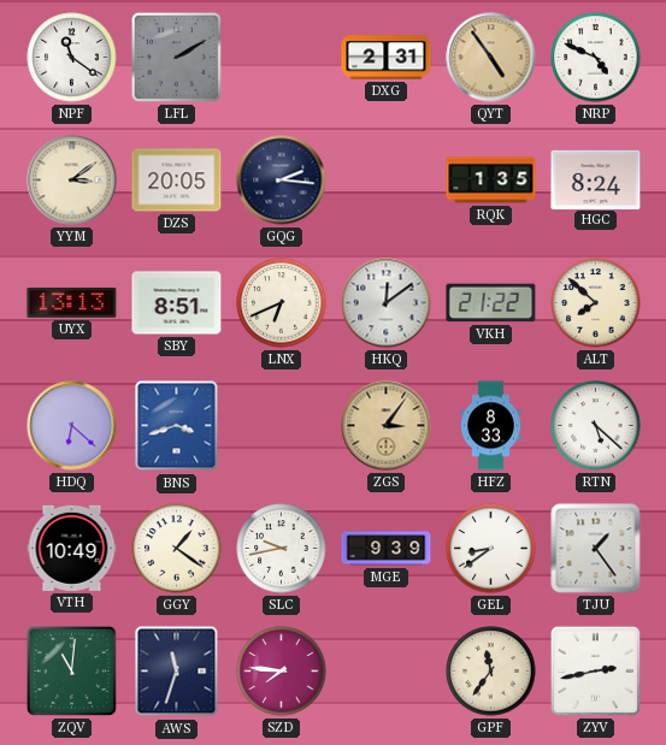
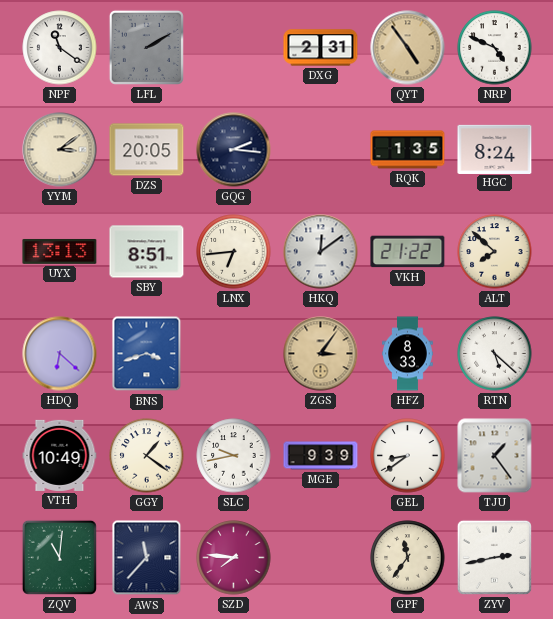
LNX: 6:41 -> 6:44 (234, 252)
AWS: 11:33 -> 11:37 (147, 558)
